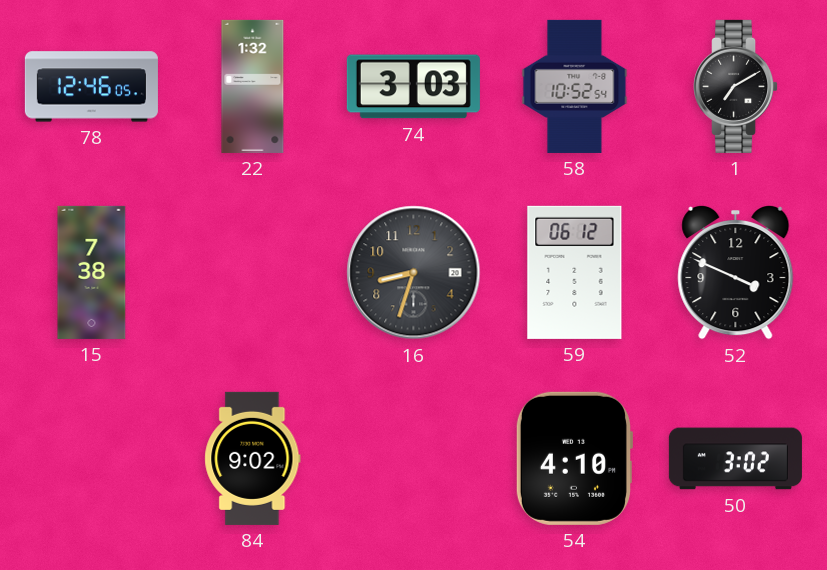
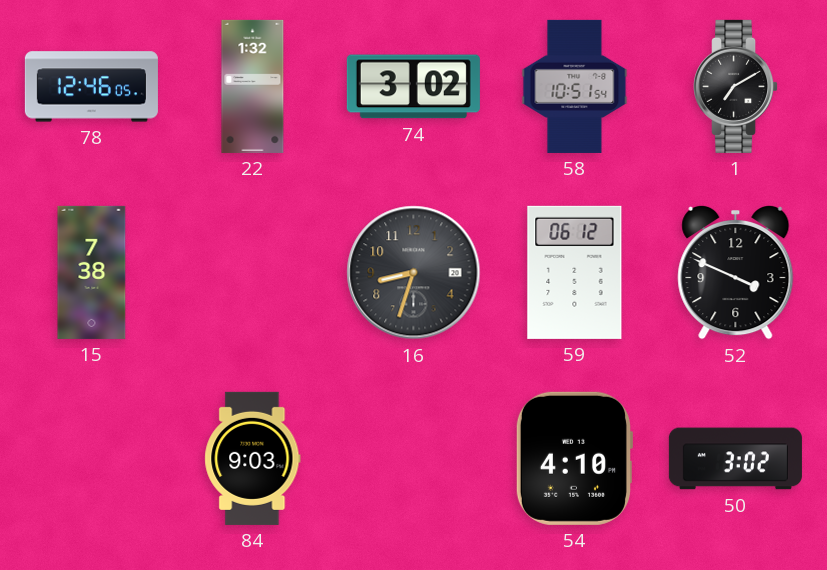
74: 3:03 -> 3:02 (413, 87)
58: 10:52 -> 10:51 (575, 86)
84: 9:02 -> 9:03 (253, 458)
